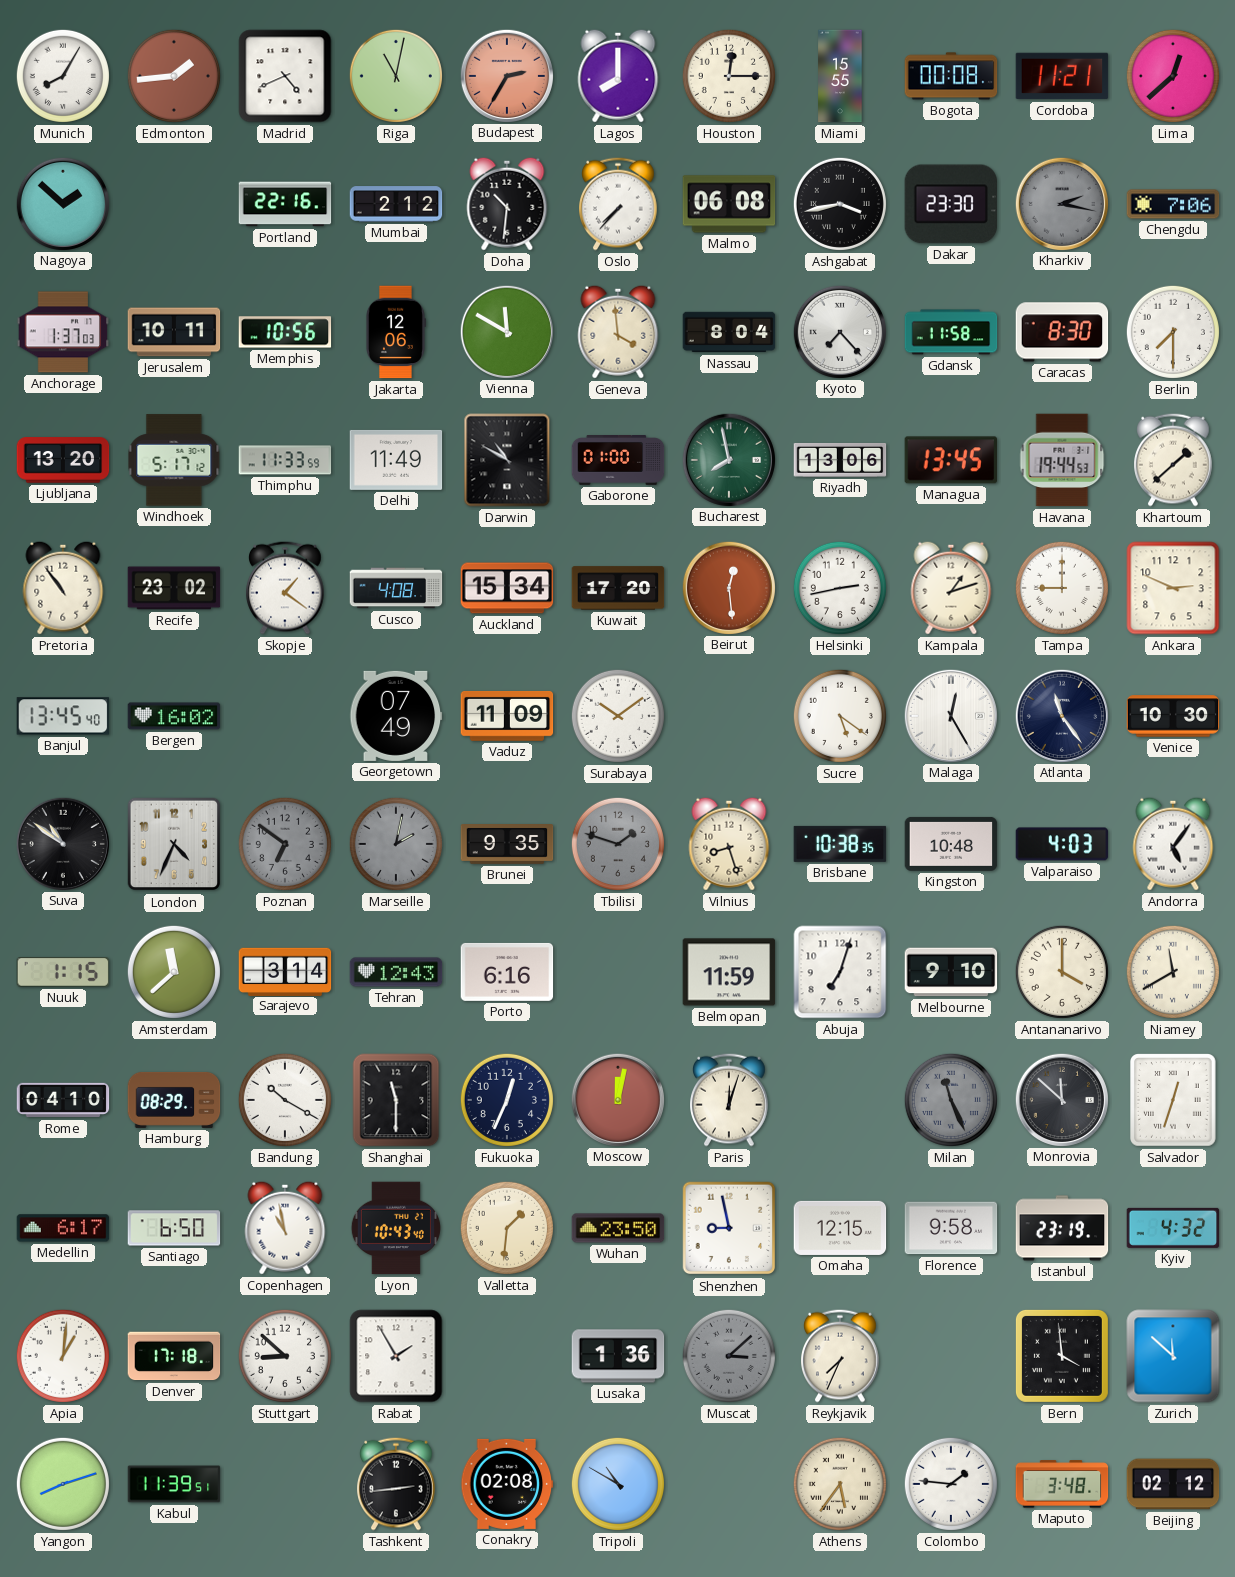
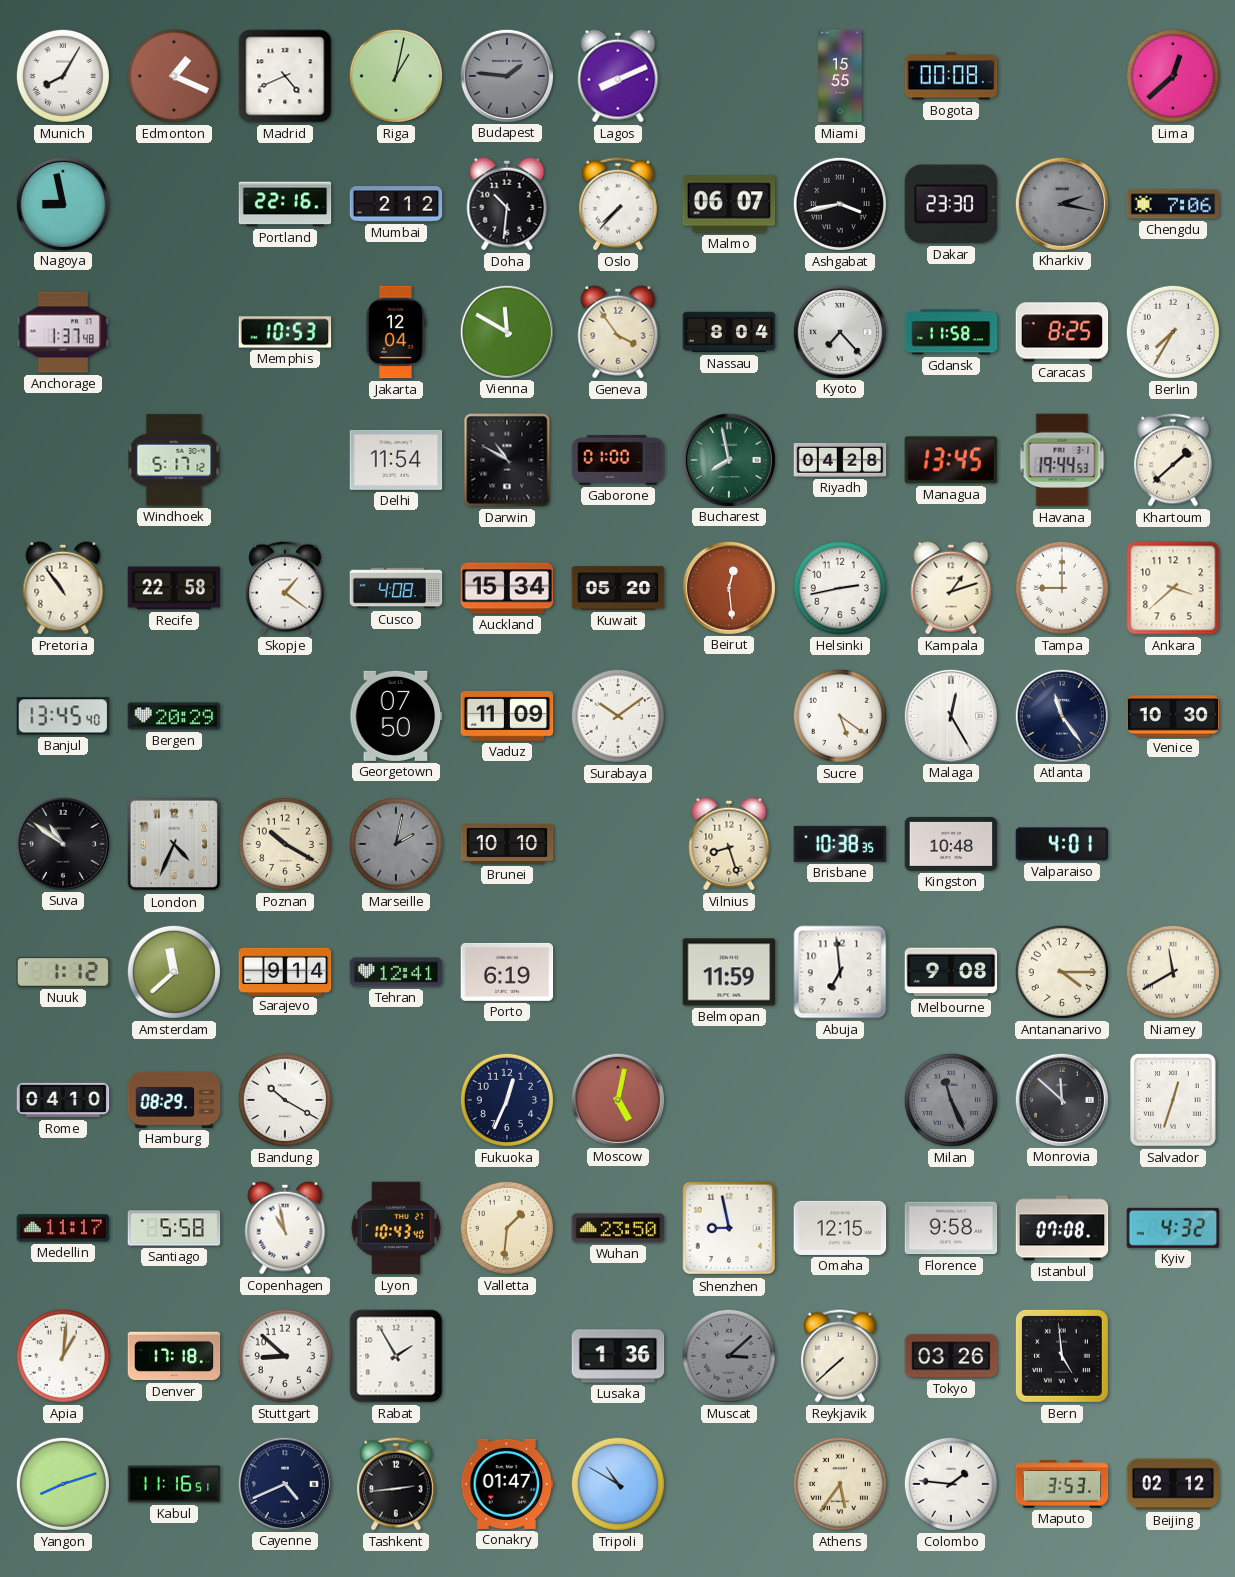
Edmonton: 1:44 -> 1:19 (174, 76)
Riga: 11:02 -> 1:02 (396, 76)
Budapest: 2:35 -> 1:46 (506, 75)
Budapest dial: salmon -> grey (506, 75)
Lagos: 8:00 -> 8:11 (618, 76)
Houston: 12:15 -> none (729, 76)
Cordoba: 11:21 -> none (1062, 76)
Nagoya: 1:52 -> 8:58 (62, 203)
Malmo: 06:08 -> 06:07 (729, 204)
Anchorage: 1:37:03 -> 1:37:48 (63, 332)
Jerusalem: 10:11 -> none (174, 332)
Memphis: 10:56 -> 10:53 (285, 332)
Jakarta: 12:06 -> 12:04 (395, 332)
Geneva: 3:59 -> 3:54 (618, 332)
Caracas: 8:30 -> 8:25 (1062, 332)
Berlin: 7:30 -> 7:35 (1173, 332)
Ljubljana: 13:20 -> none (63, 460)
Thimphu: 11:33 -> none (285, 460)
Delhi: 11:49 -> 11:54 (396, 460)
Riyadh: 13:06 -> 04:28 (840, 460)
Recife: 23:02 -> 22:58 (174, 588)
Kuwait: 17:20 -> 05:20 (618, 588)
Ankara: 2:49 -> 3:38 (1173, 588)
Bergen: 16:02 -> 20:29 (174, 716)
Georgetown: 07:49 -> 07:50 (396, 716)
Poznan: 6:51 -> 10:20 (285, 844)
Poznan dial: grey -> cream (285, 844)
Brunei: 9:35 -> 10:10 (507, 845)
Tbilisi: 1:48 -> none (618, 844)
Valparaiso: 4:03 -> 4:01 (1062, 844)
Andorra: 5:06 -> none (1173, 844)
Nuuk: 1:15 -> 1:12 (63, 973)
Sarajevo: 3:14 -> 9:14 (285, 971)
Tehran: 12:43 -> 12:41 (396, 972)
Porto: 6:16 -> 6:19 (507, 972)
Abuja: 7:03 -> 6:59 (840, 972)
Melbourne: 9:10 -> 9:08 (951, 972)
Antananarivo: 4:00 -> 4:15 (1062, 972)
Shanghai: 11:30 -> none (396, 1100)
Moscow: 12:02 -> 5:02 (617, 1099)
Paris: 12:03 -> none (730, 1100)
Medellin: 6:17 -> 11:17 (63, 1228)
Santiago: 6:50 -> 5:58 (174, 1228)
Istanbul: 23:19 -> 07:08 (1062, 1228)
Reykjavik: 7:34 -> 7:38 (841, 1356)
Tokyo: none -> 03:26 (951, 1356)
Bern: 3:59 -> 4:59 (1062, 1356)
Zurich: 11:52 -> none (1173, 1356)
Kabul: 11:39 -> 11:16 (174, 1484)
Cayenne: none -> 4:41 (284, 1483)
Conakry: 02:08 -> 01:47 (507, 1484)
Maputo: 3:48 -> 3:53 (1062, 1484)
